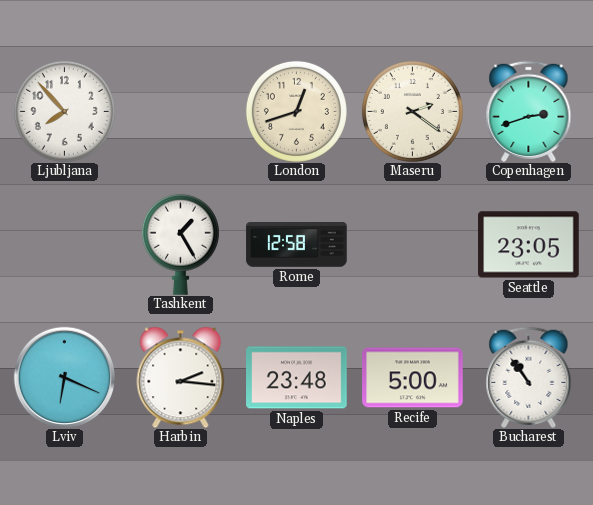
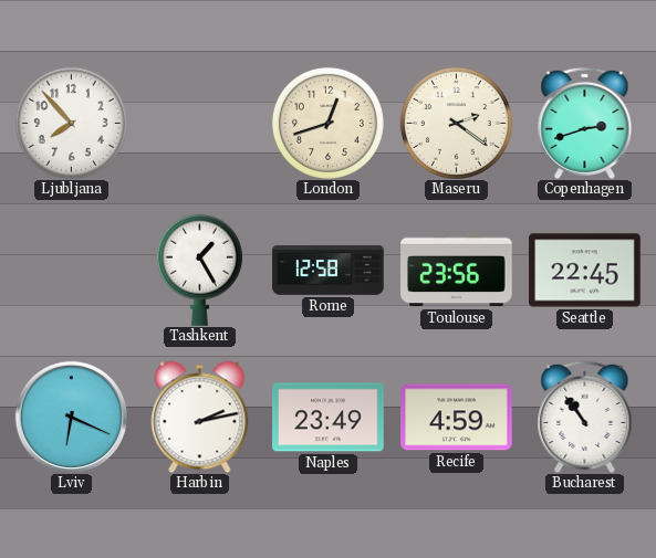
Toulouse: none -> 23:56 (457, 271)
Seattle: 23:05 -> 22:45 (585, 271)
Harbin: 2:16 -> 2:13 (200, 417)
Naples: 23:48 -> 23:49 (329, 418)
Recife: 5:00 -> 4:59 (457, 418)
